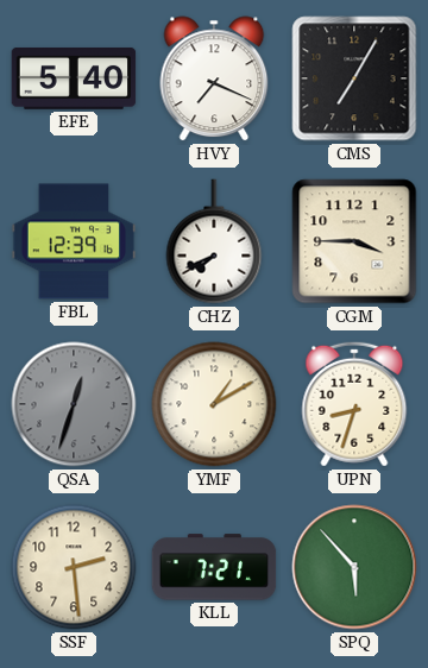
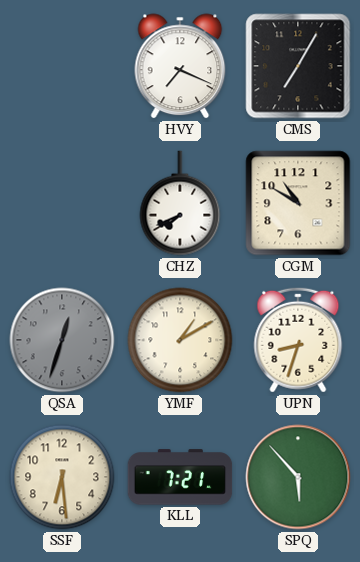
EFE: 5:40 -> none (74, 78)
FBL: 12:39 -> none (74, 241)
CGM: 3:45 -> 10:50 (298, 203)
SSF: 2:29 -> 6:29 (62, 477)
